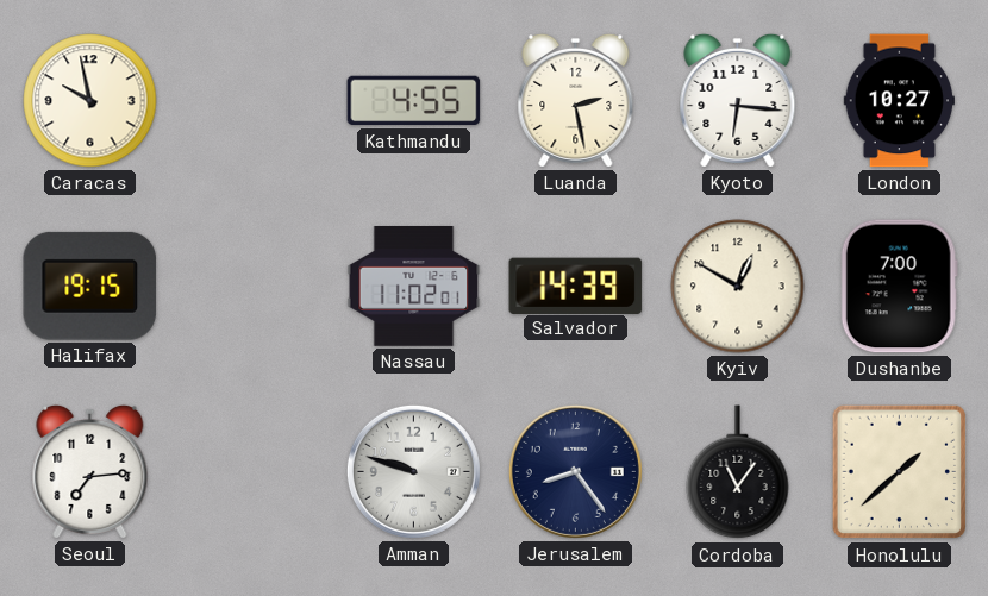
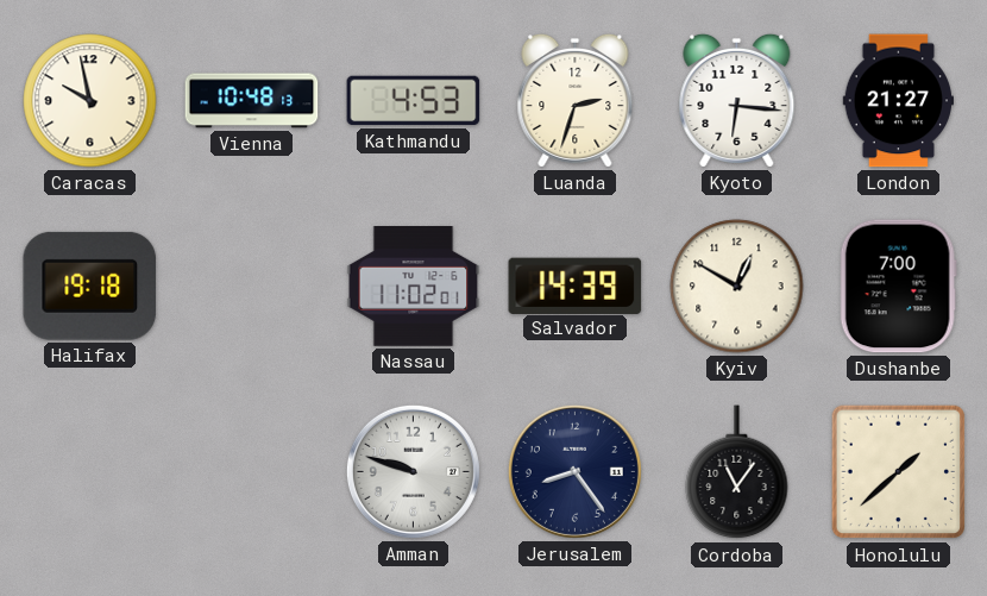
Vienna: none -> 10:48 (252, 101)
Kathmandu: 4:55 -> 4:53 (414, 101)
Luanda: 2:28 -> 2:33 (576, 100)
London: 10:27 -> 21:27 (898, 101)
Halifax: 19:15 -> 19:18 (90, 286)
Seoul: 7:14 -> none (90, 471)
